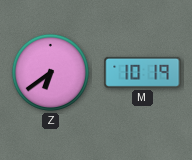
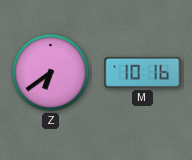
M: 10:19 -> 10:16 (143, 72)
